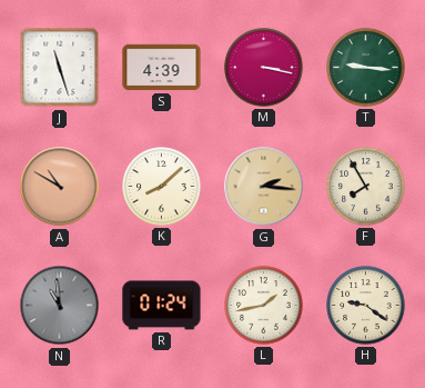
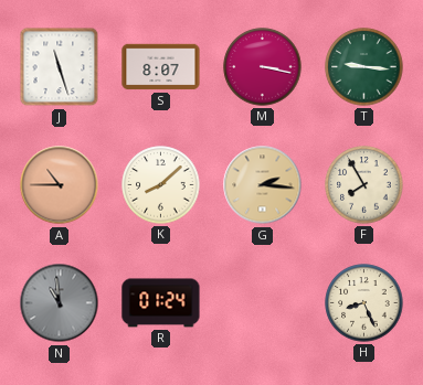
S: 4:39 -> 8:07 (161, 67)
A: 10:50 -> 10:45 (60, 185)
L: 1:43 -> none (264, 306)
H: 9:21 -> 8:26 (364, 303)
